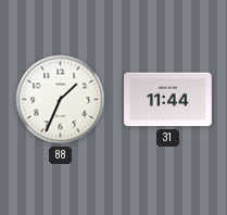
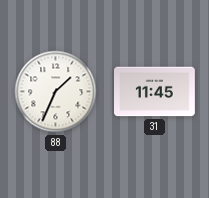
31: 11:44 -> 11:45 (155, 92)
